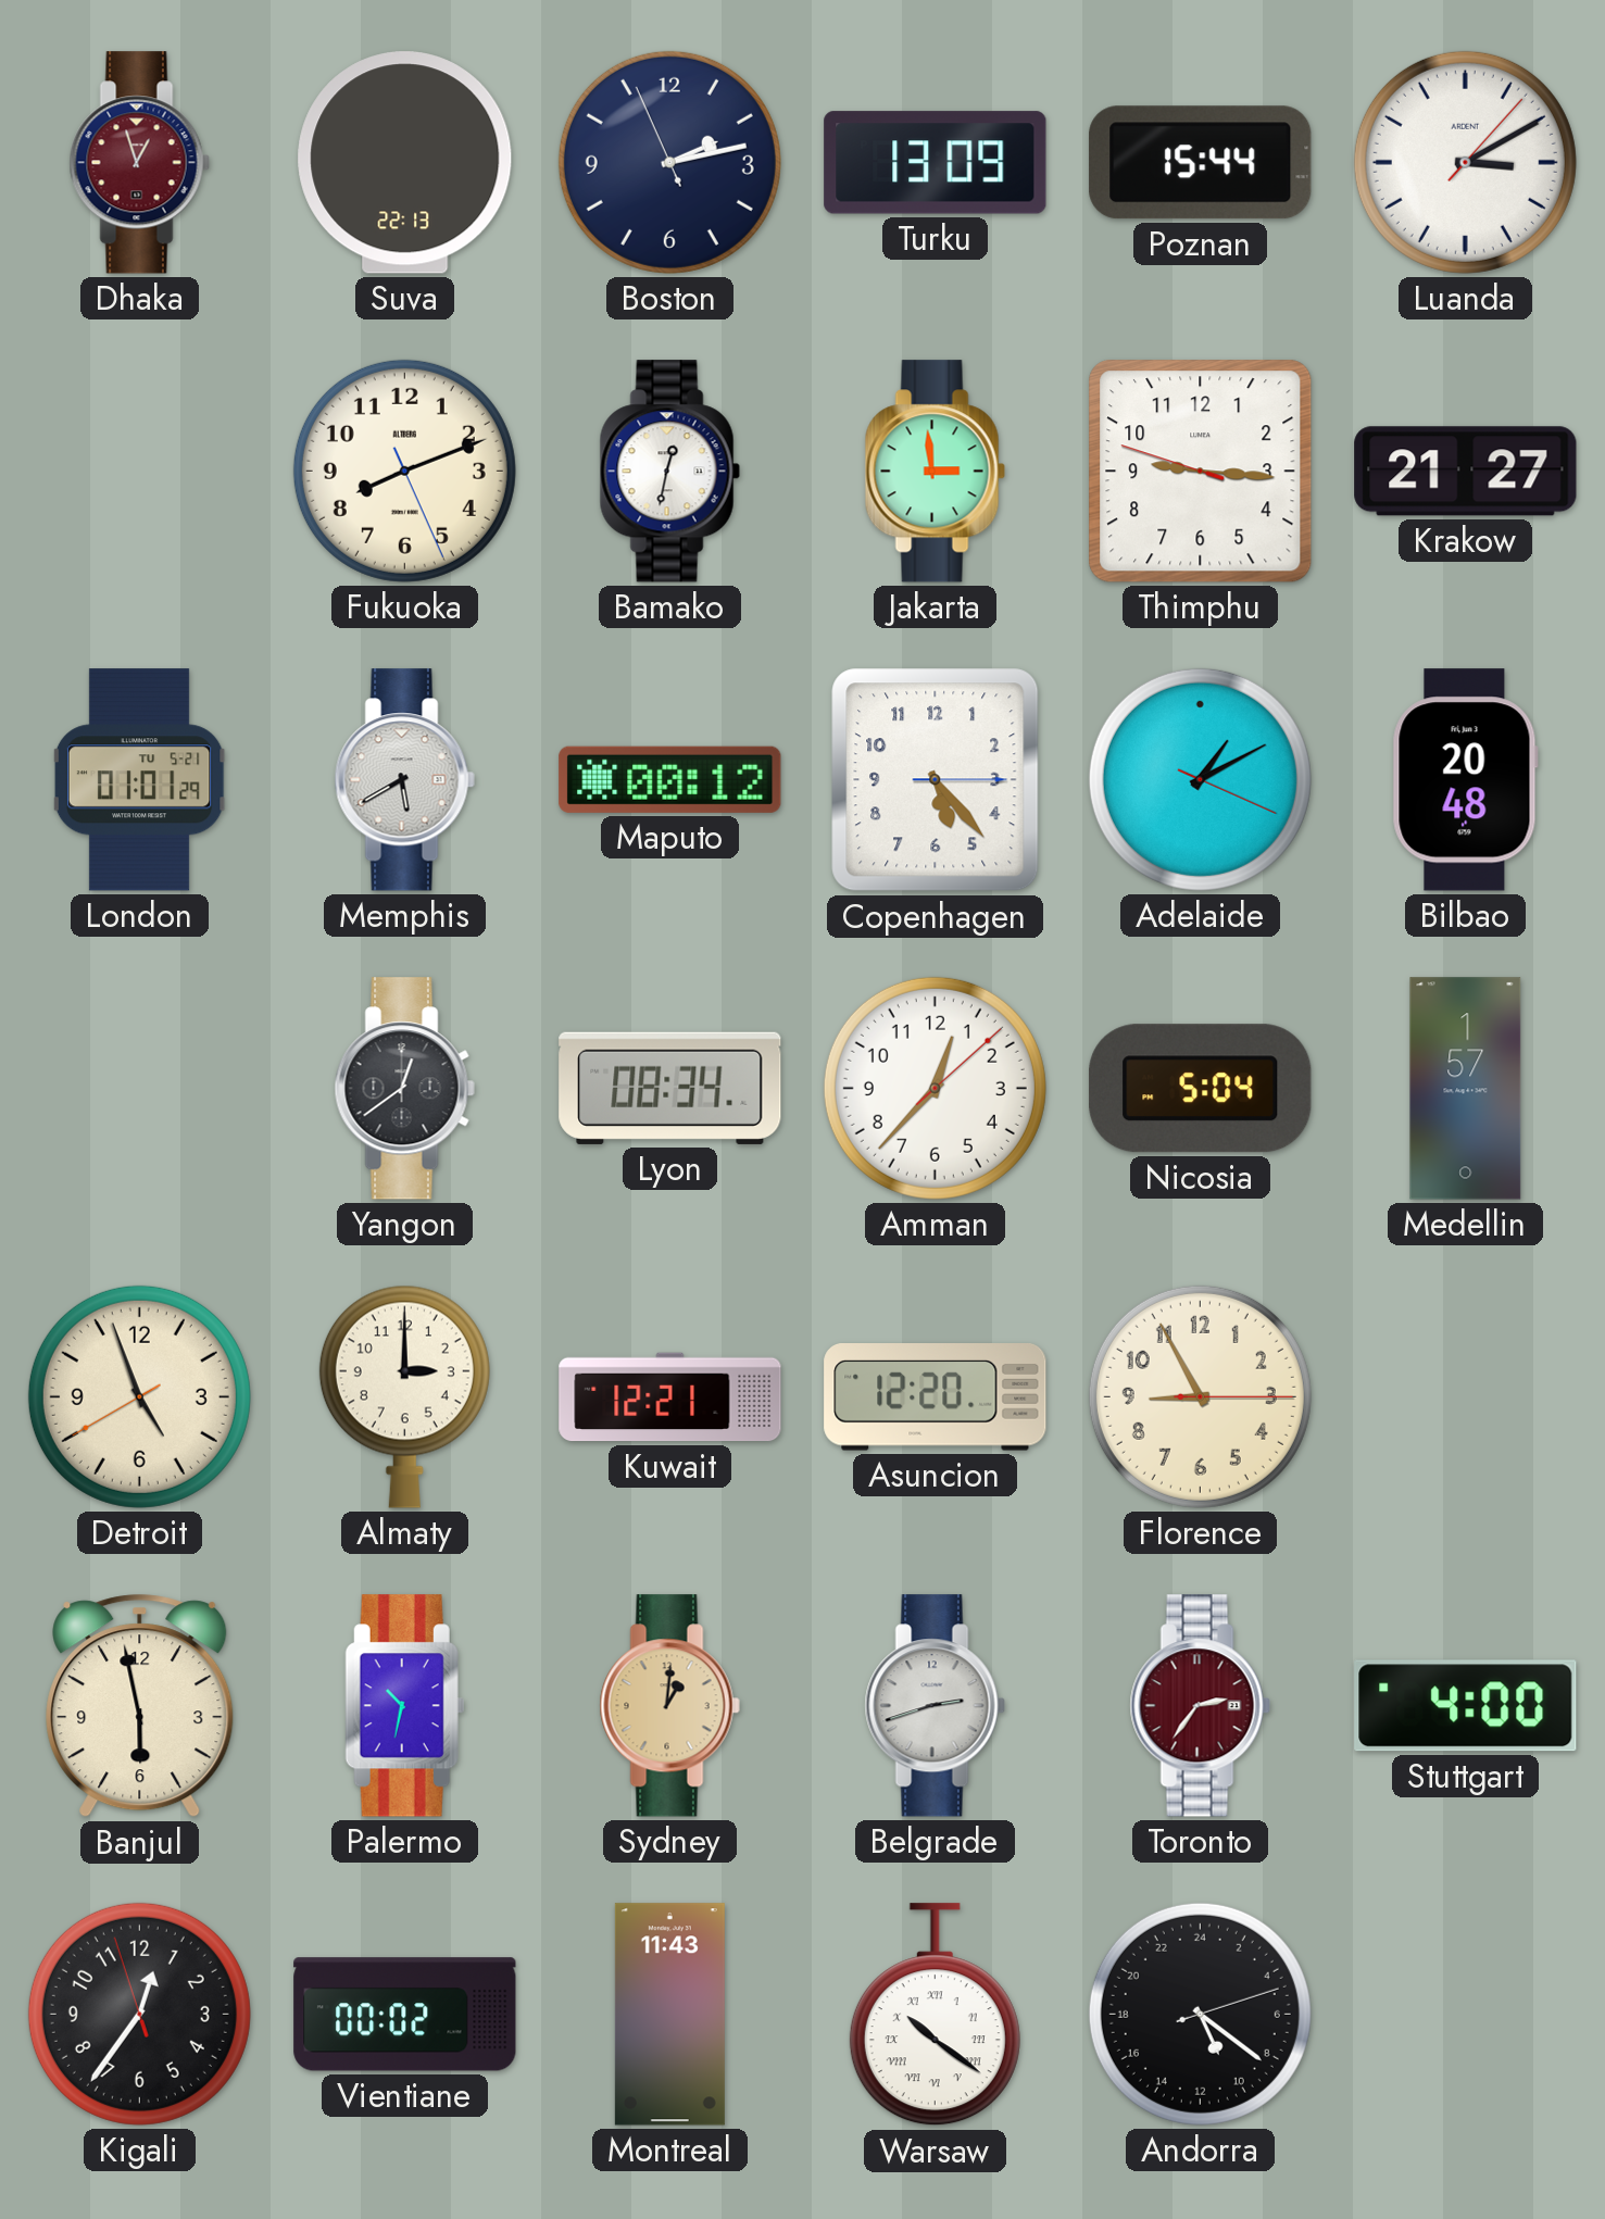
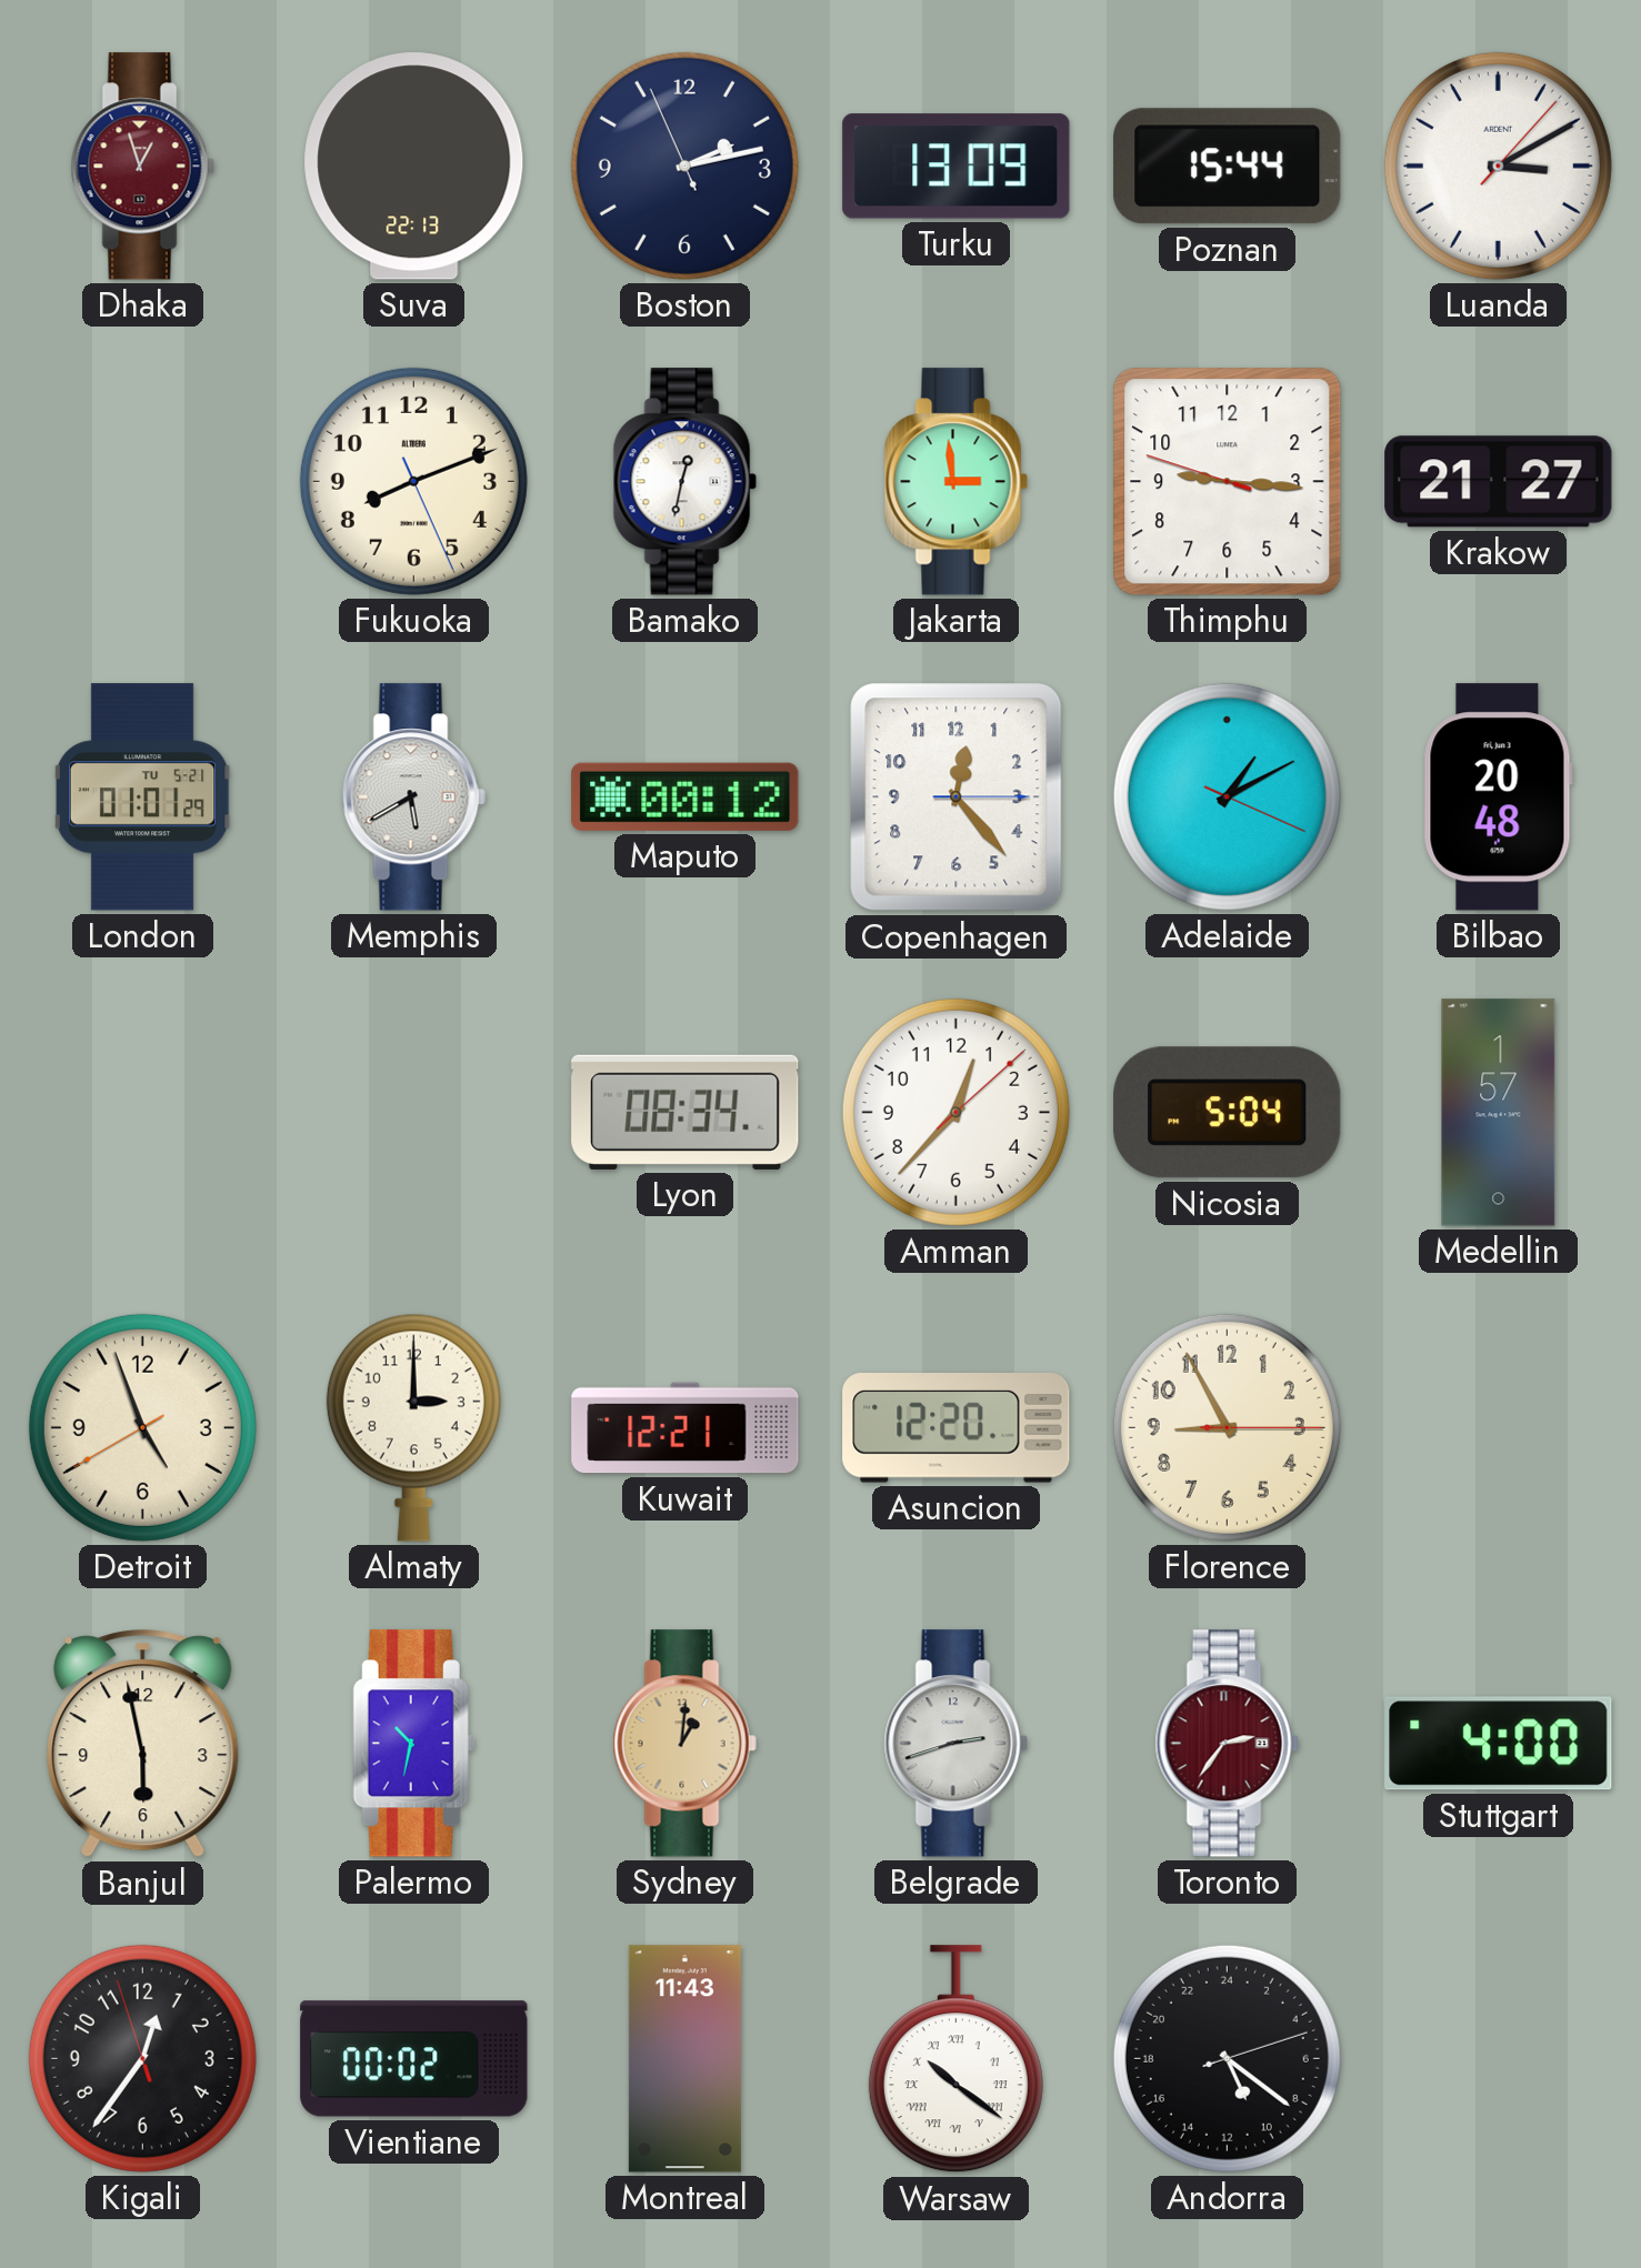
Copenhagen: 5:23 -> 12:23 (957, 797)
Yangon: 12:39 -> none (404, 1089)
